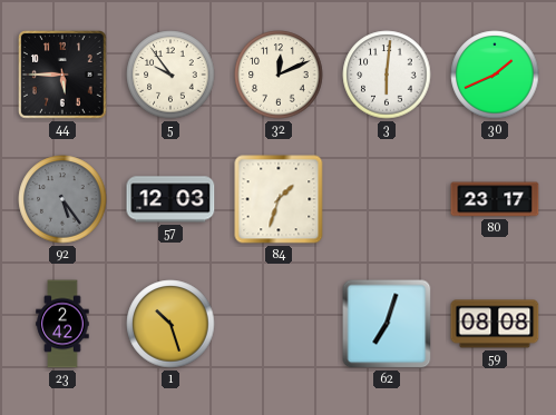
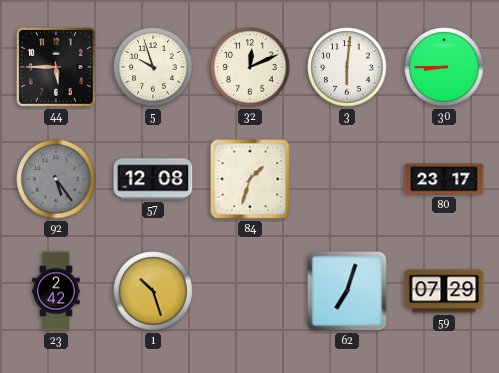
5: 9:54 -> 9:57 (153, 67)
30: 1:41 -> 8:45 (444, 67)
57: 12:03 -> 12:08 (153, 179)
59: 08:08 -> 07:29 (444, 291)
